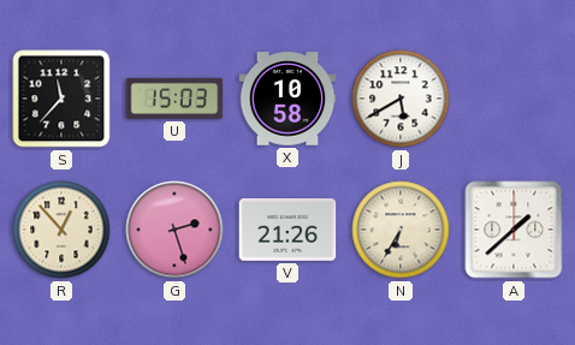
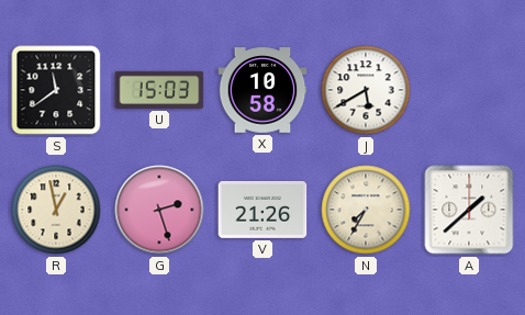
S: 11:37 -> 11:39 (56, 90)
R: 12:53 -> 12:58 (56, 210)
N: 6:35 -> 7:35 (366, 210)
